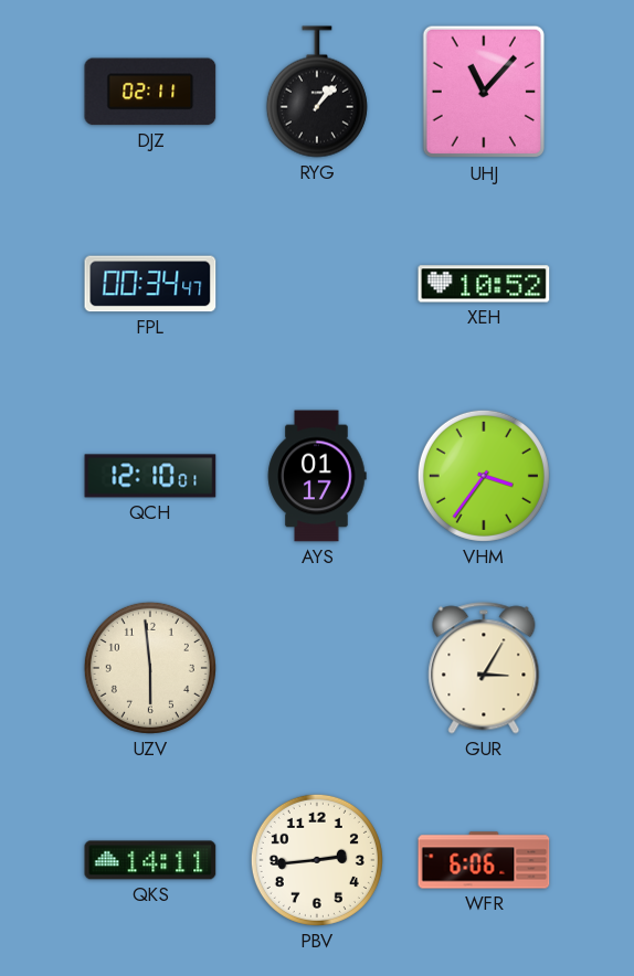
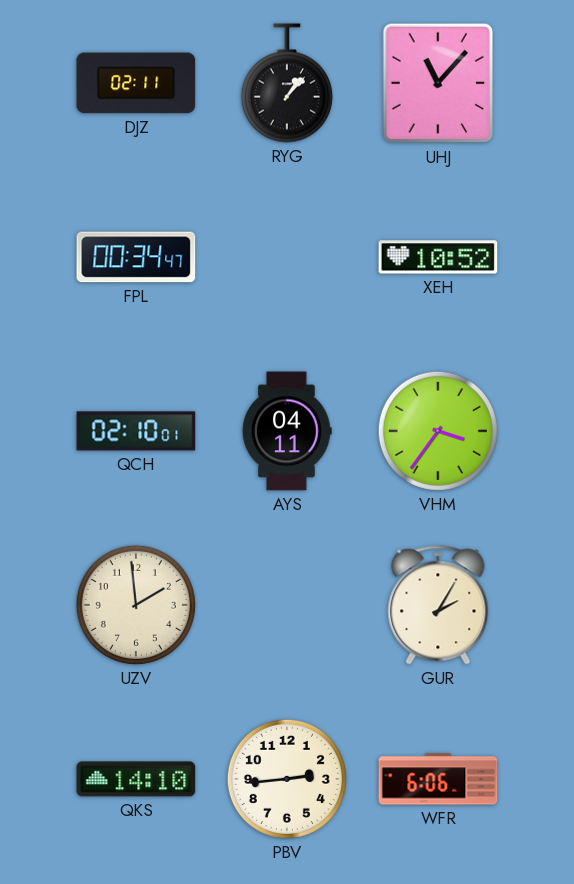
QCH: 12:10 -> 02:10 (136, 431)
AYS: 01:17 -> 04:11 (287, 431)
UZV: 5:59 -> 1:59 (136, 605)
GUR: 3:05 -> 2:05 (438, 605)
QKS: 14:11 -> 14:10 (136, 779)
